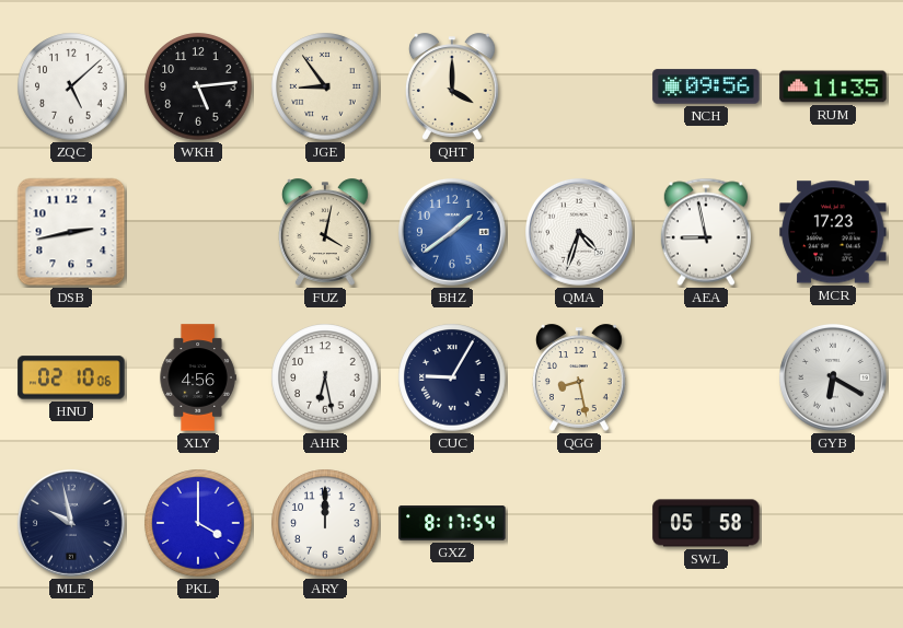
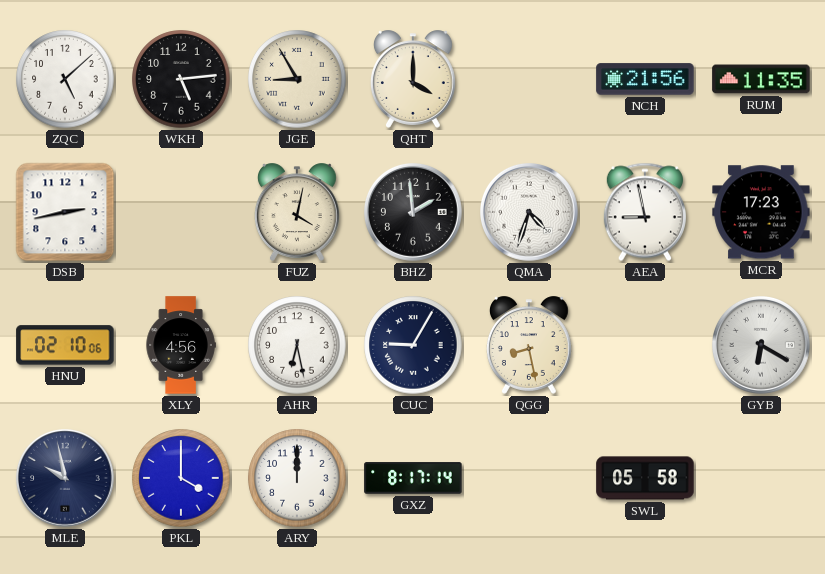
JGE: 8:54 -> 8:55 (297, 79)
NCH: 09:56 -> 21:56 (645, 79)
BHZ: 1:39 -> 1:59 (414, 213)
BHZ dial: blue -> black (414, 213)
GXZ: 8:17:54 -> 8:17:14 (413, 478)
